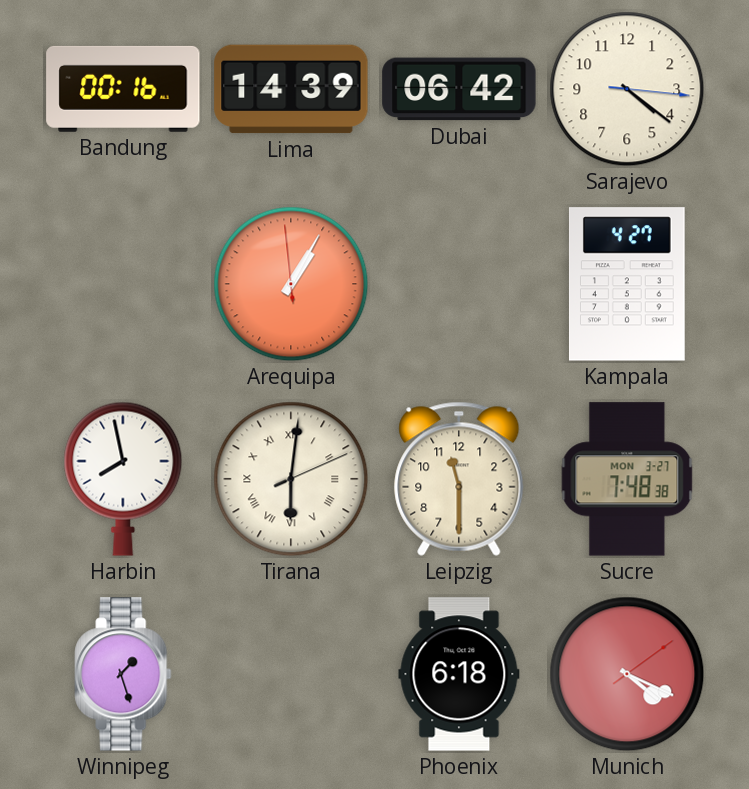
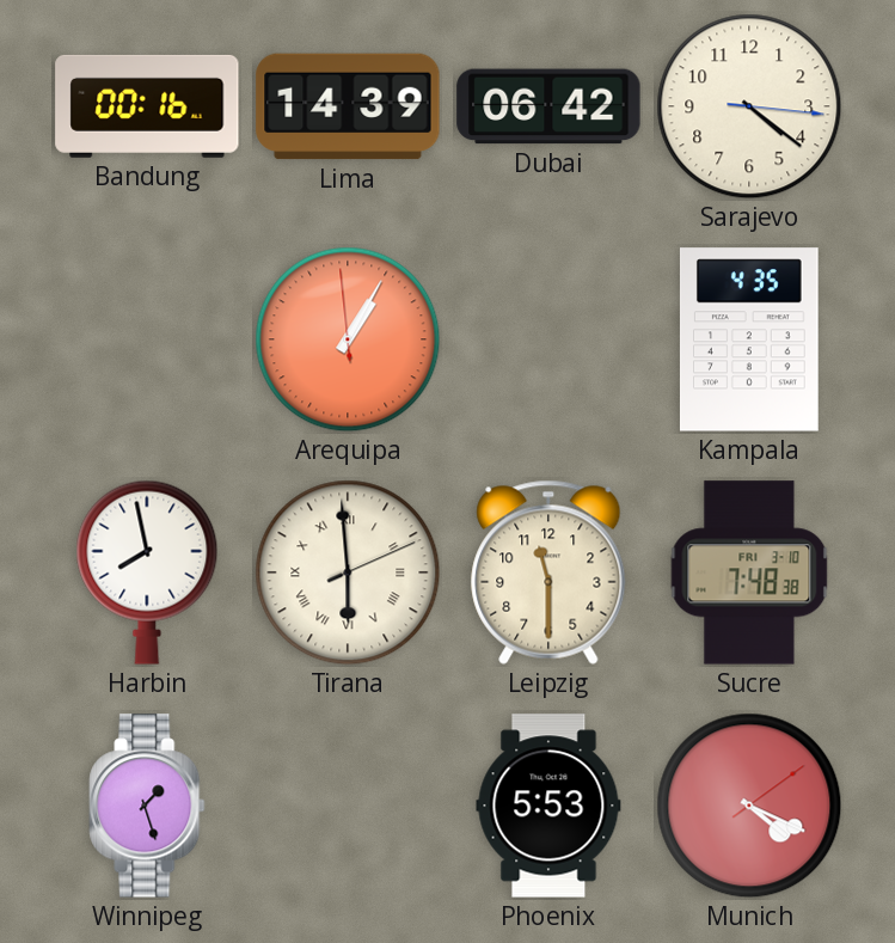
Kampala: 4:27 -> 4:35 (749, 339)
Tirana: 6:01 -> 5:59 (348, 572)
Sucre date: MON 3-27 -> FRI 3-10 (749, 572)
Phoenix: 6:18 -> 5:53 (548, 806)
